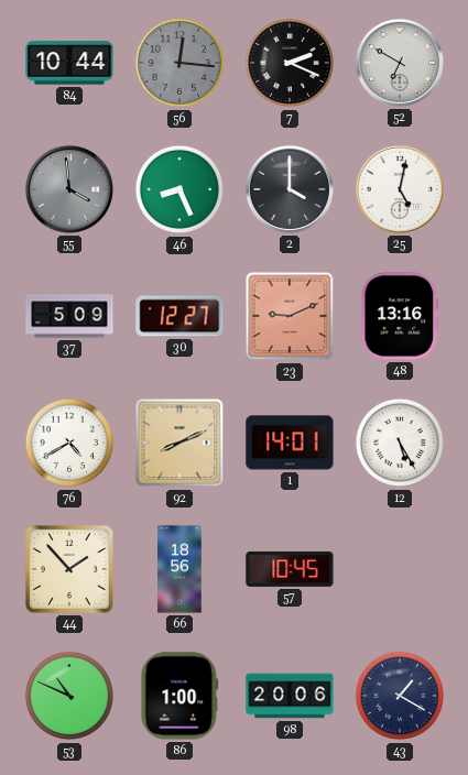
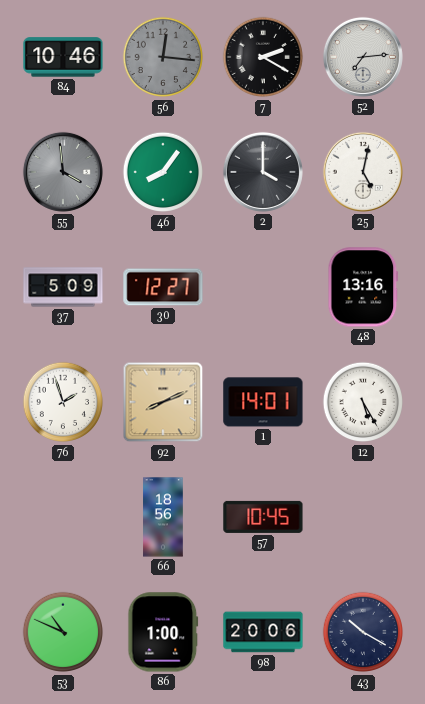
84: 10:44 -> 10:46 (63, 57)
7: 2:19 -> 2:20 (263, 57)
52: 6:50 -> 7:14 (363, 57)
46: 8:26 -> 8:06 (163, 172)
23: 9:11 -> none (290, 316)
76: 4:40 -> 1:57 (63, 402)
44: 1:53 -> none (70, 570)
43: 1:20 -> 10:20 (363, 632)
